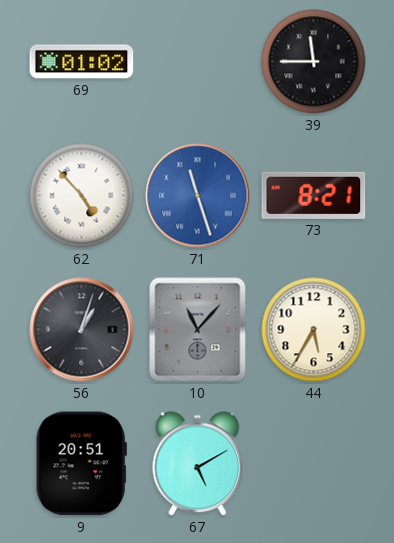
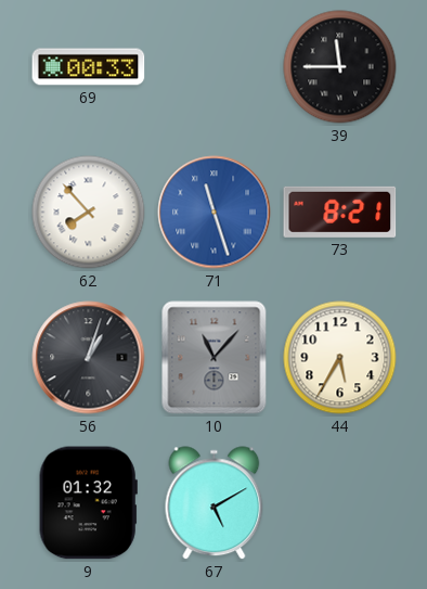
69: 01:02 -> 00:33 (89, 67)
62: 4:53 -> 7:53 (89, 213)
9: 20:51 -> 01:32 (88, 503)
